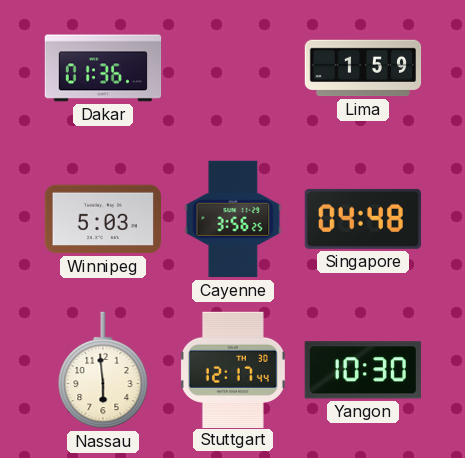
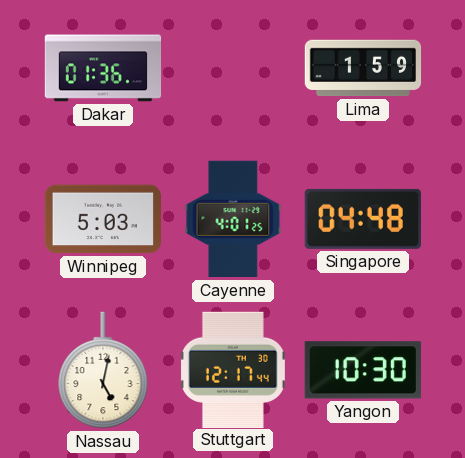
Cayenne: 3:56 -> 4:01 (233, 219)
Nassau: 5:59 -> 5:02 (103, 370)
